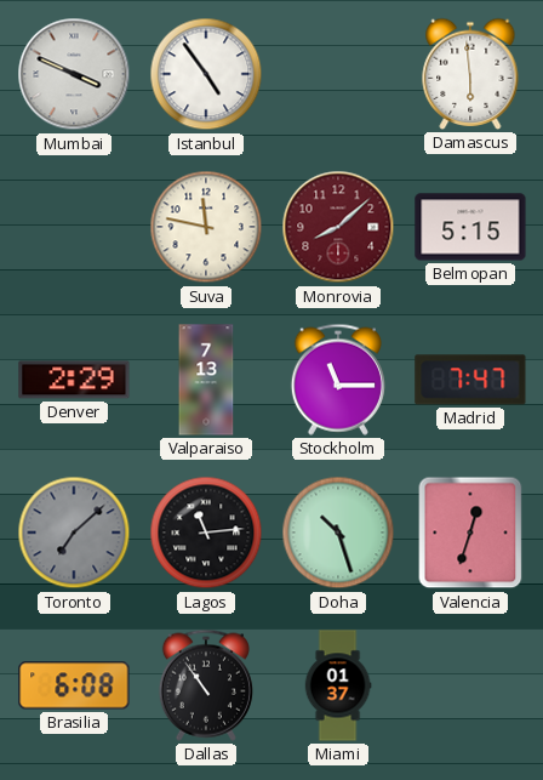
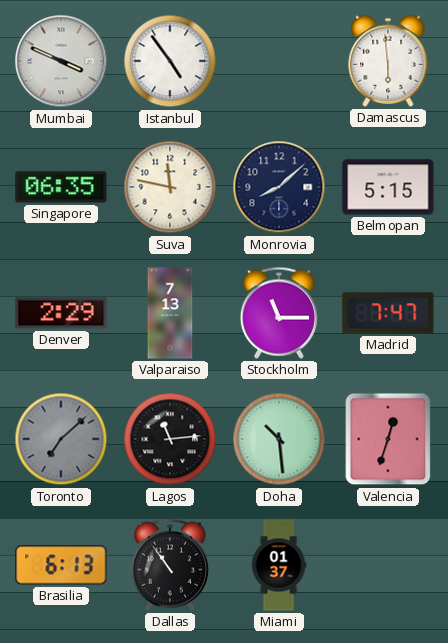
Singapore: none -> 06:35 (61, 187)
Monrovia dial: burgundy -> navy (279, 187)
Doha: 10:27 -> 10:29 (279, 439)
Brasilia: 6:08 -> 6:13 (61, 565)
